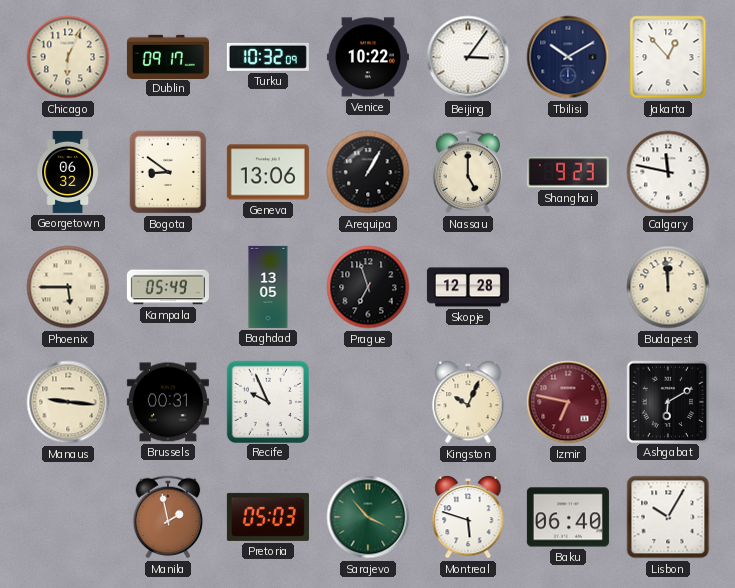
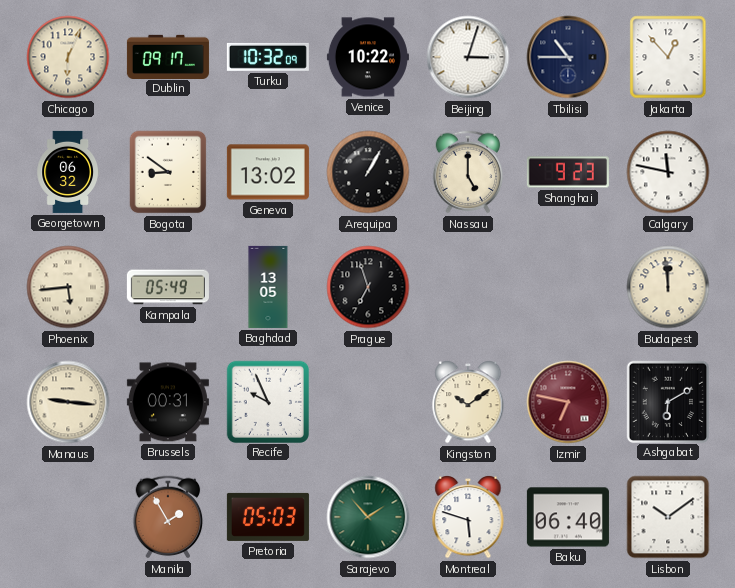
Beijing: 3:06 -> 3:03 (468, 57)
Tbilisi: 10:10 -> 10:45 (568, 57)
Geneva: 13:06 -> 13:02 (268, 172)
Phoenix: 5:45 -> 5:44 (68, 287)
Skopje: 12:28 -> none (468, 287)
Kingston: 10:04 -> 10:09 (468, 402)
Manila: 1:58 -> 1:55 (168, 517)
Sarajevo: 3:53 -> 1:53 (368, 517)
Lisbon: 10:05 -> 10:09 (668, 517)
